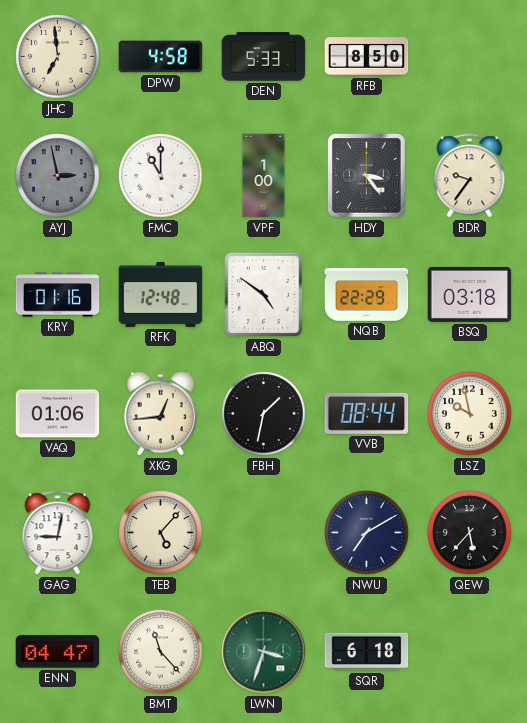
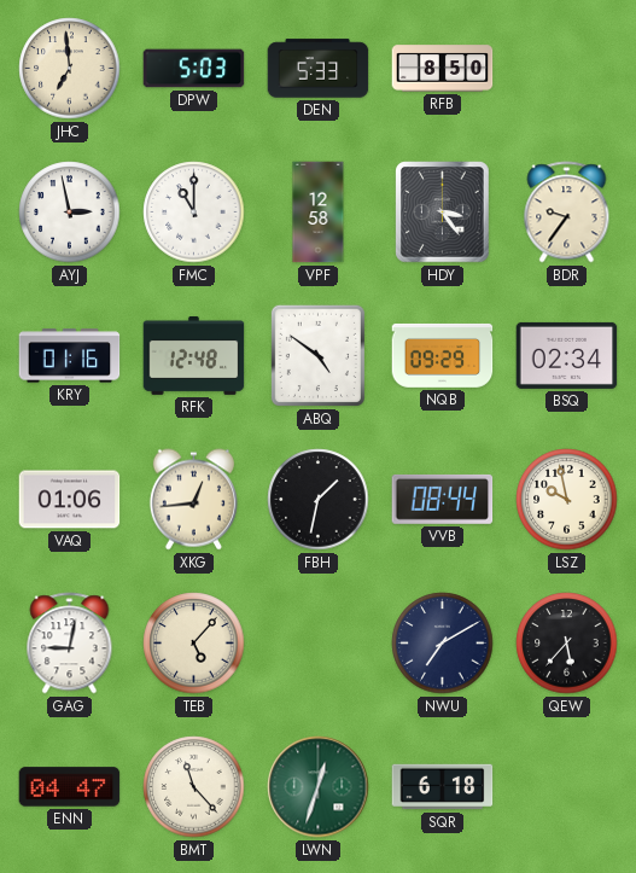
DPW: 4:58 -> 5:03 (194, 69)
AYJ dial: grey -> white (70, 213)
VPF: 1:00 -> 12:58 (319, 213)
NQB: 22:29 -> 09:29 (443, 355)
BSQ: 03:18 -> 02:34 (567, 355)
LWN: 3:33 -> 12:33 (319, 787)
